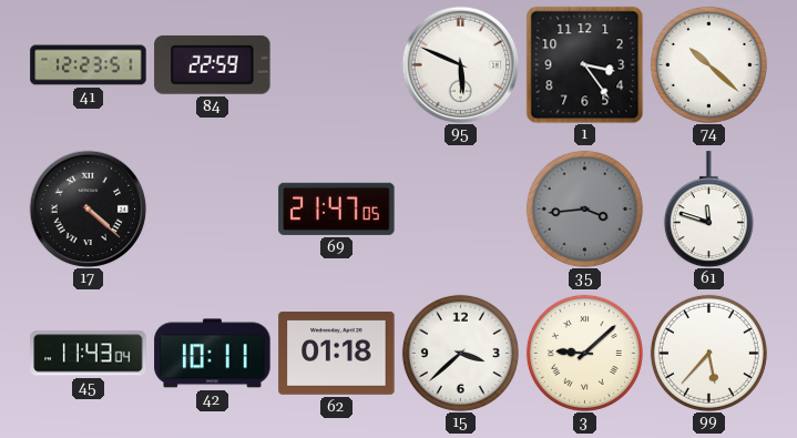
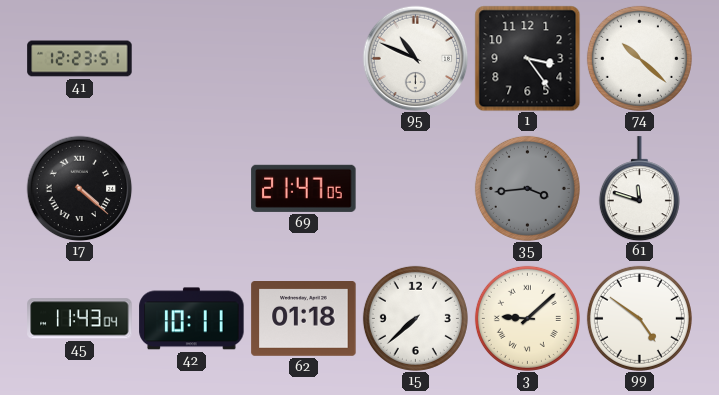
84: 22:59 -> none (213, 64)
95: 5:49 -> 10:49 (415, 58)
15: 3:38 -> 7:38 (415, 318)
99: 5:37 -> 4:51 (639, 318)
